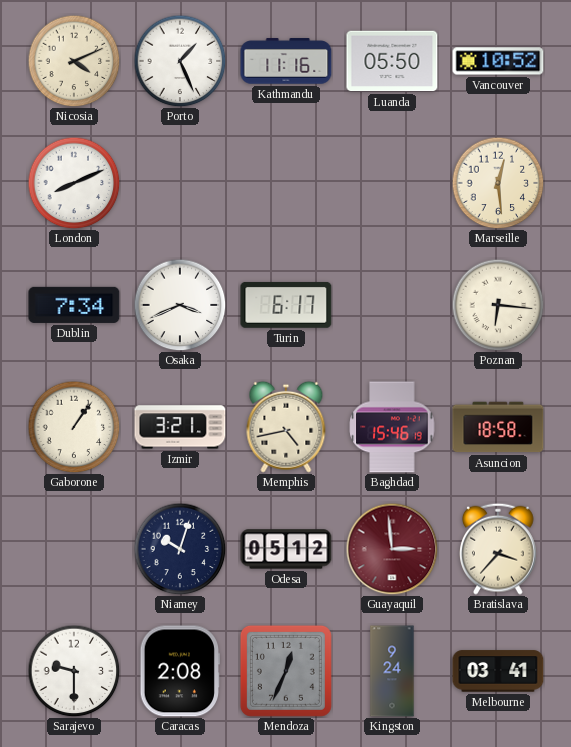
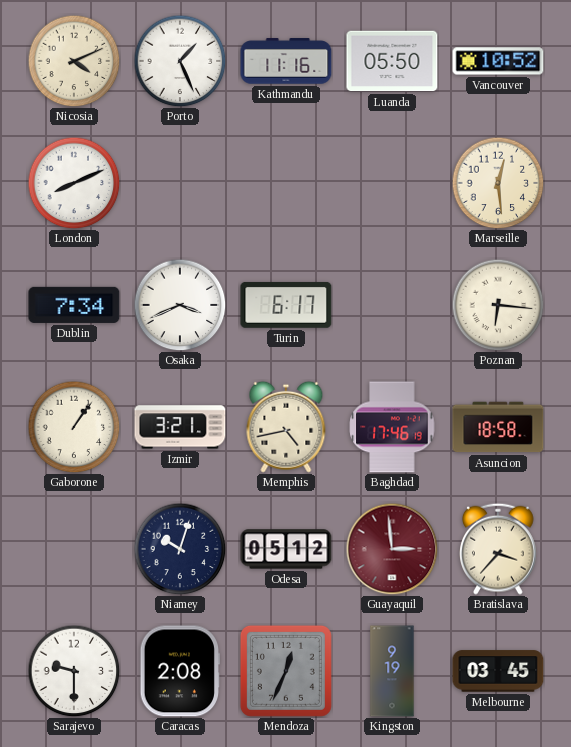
Baghdad: 15:46 -> 17:46 (392, 427)
Kingston: 9:24 -> 9:19 (392, 671)
Melbourne: 03:41 -> 03:45 (498, 671)
